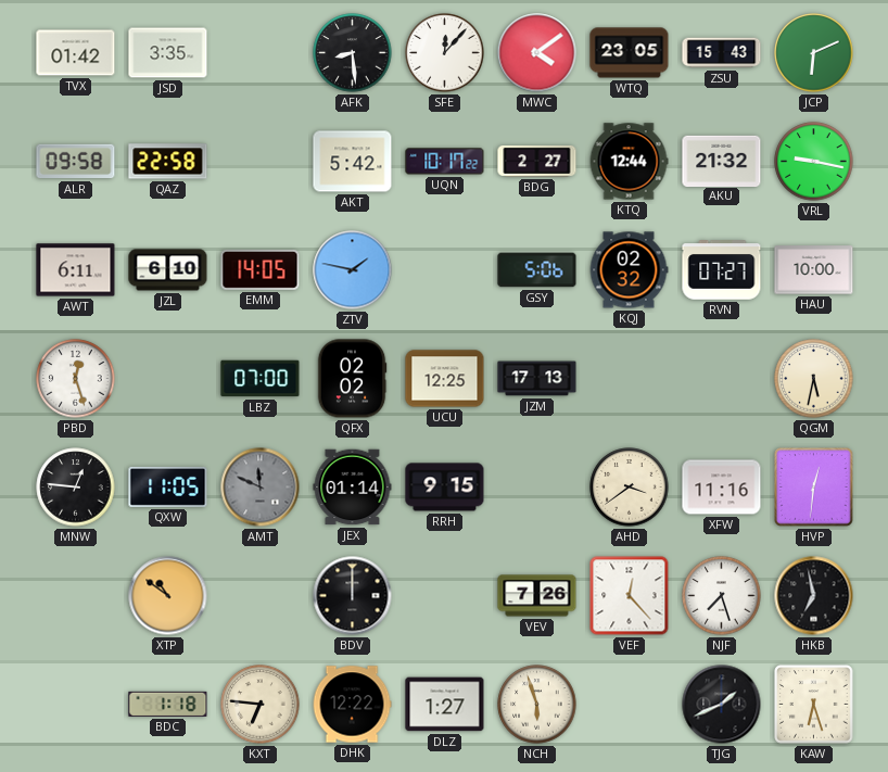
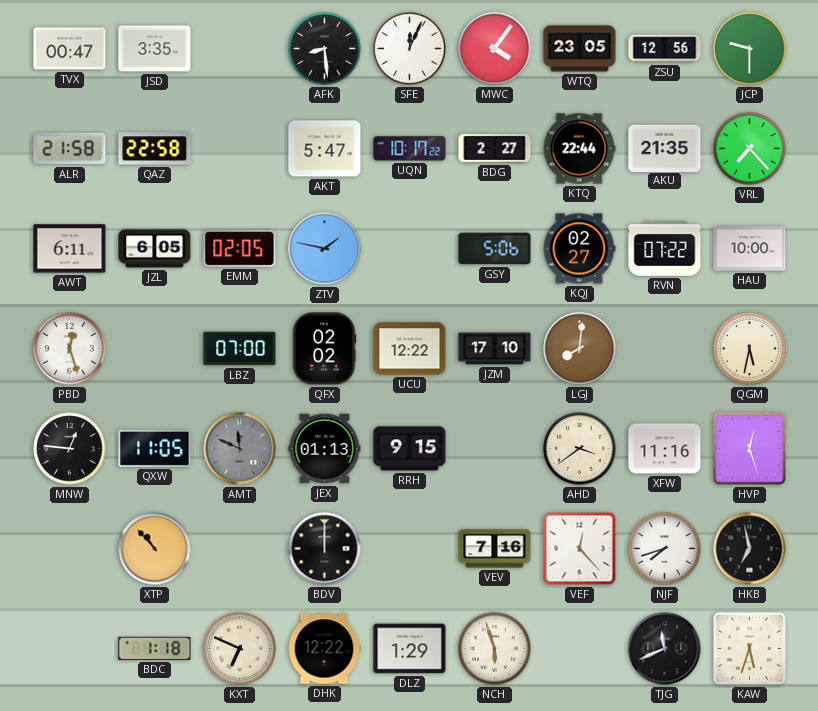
TVX: 01:42 -> 00:47 (70, 49)
SFE: 12:07 -> 12:04 (410, 49)
MWC: 4:09 -> 4:06 (495, 49)
ZSU: 15:43 -> 12:56 (665, 49)
JCP: 6:11 -> 9:30 (750, 49)
ALR: 09:58 -> 21:58 (70, 149)
AKT: 5:42 -> 5:47 (325, 149)
KTQ: 12:44 -> 22:44 (579, 149)
AKU: 21:32 -> 21:35 (665, 148)
VRL: 9:17 -> 7:23 (750, 149)
JZL: 6:10 -> 6:05 (155, 249)
EMM: 14:05 -> 02:05 (240, 248)
KQJ: 02:32 -> 02:27 (579, 249)
RVN: 07:27 -> 07:22 (665, 249)
UCU: 12:25 -> 12:22 (410, 349)
JZM: 17:13 -> 17:10 (495, 349)
LGJ: none -> 8:01 (580, 349)
JEX: 01:14 -> 01:13 (325, 449)
HVP: 12:31 -> 12:27 (750, 449)
XTP: 10:51 -> 10:53 (155, 549)
VEV: 7:26 -> 7:16 (495, 549)
NJF: 7:27 -> 7:42 (665, 549)
KXT: 6:46 -> 6:49 (240, 649)
DLZ: 1:27 -> 1:29 (410, 649)
TJG: 1:41 -> 11:41 (665, 649)
KAW: 6:27 -> 5:33 (750, 649)
